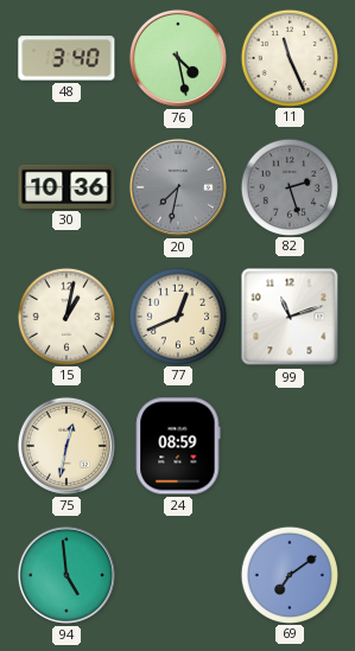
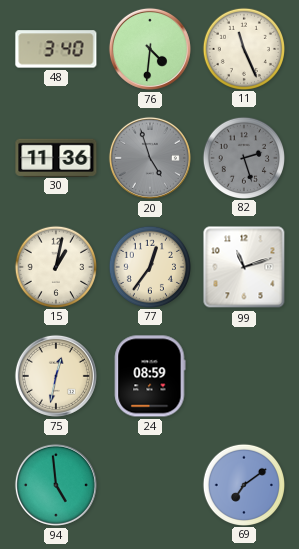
76: 4:28 -> 4:31 (150, 49)
30: 10:36 -> 11:36 (56, 157)
20: 7:32 -> 4:57 (150, 158)
77: 12:41 -> 12:36 (149, 266)
